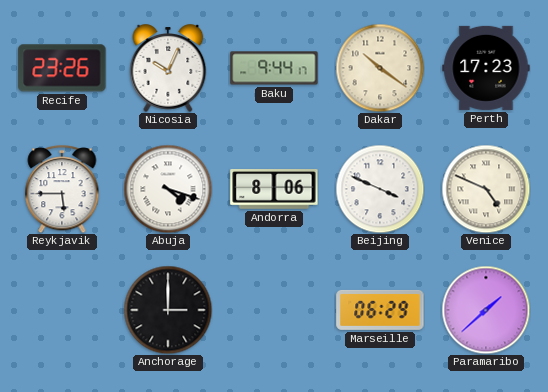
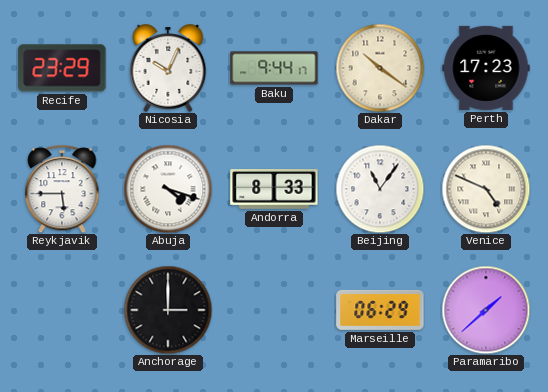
Recife: 23:26 -> 23:29 (62, 68)
Andorra: 8:06 -> 8:33 (274, 190)
Beijing: 3:49 -> 11:06 (380, 189)
